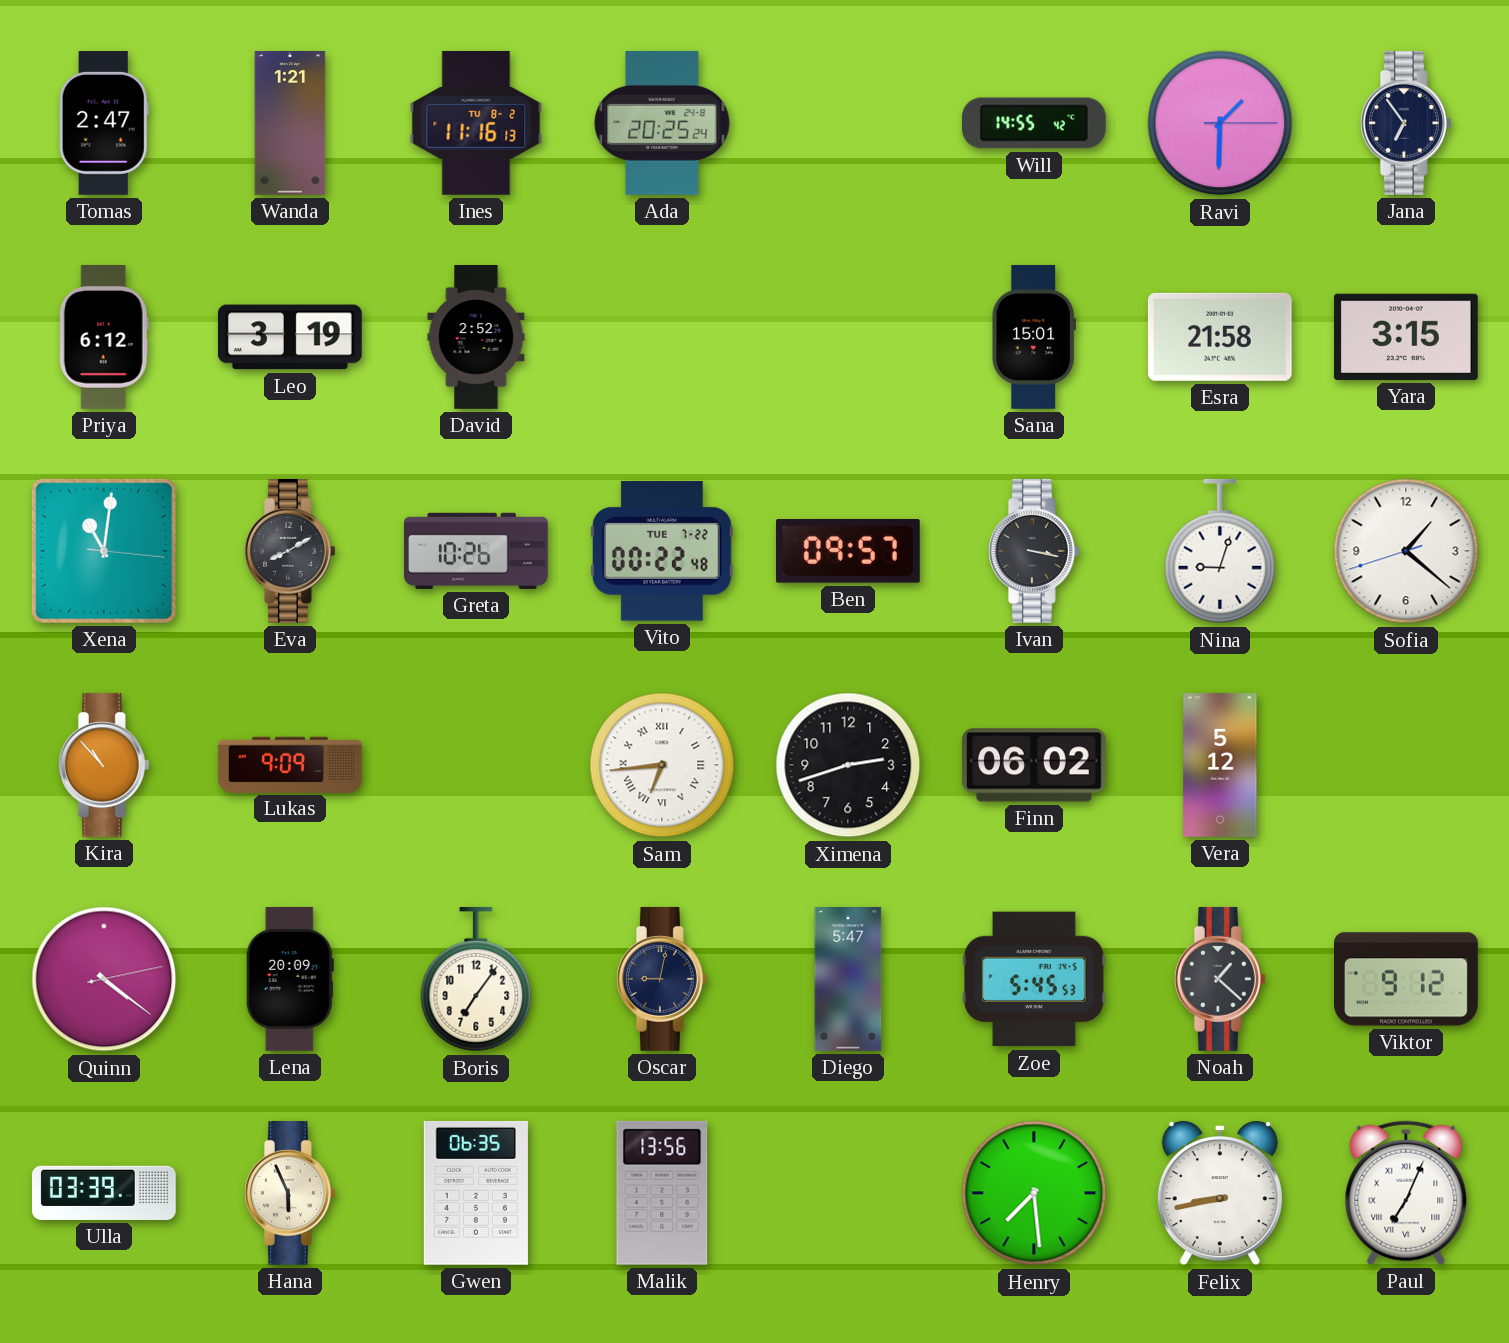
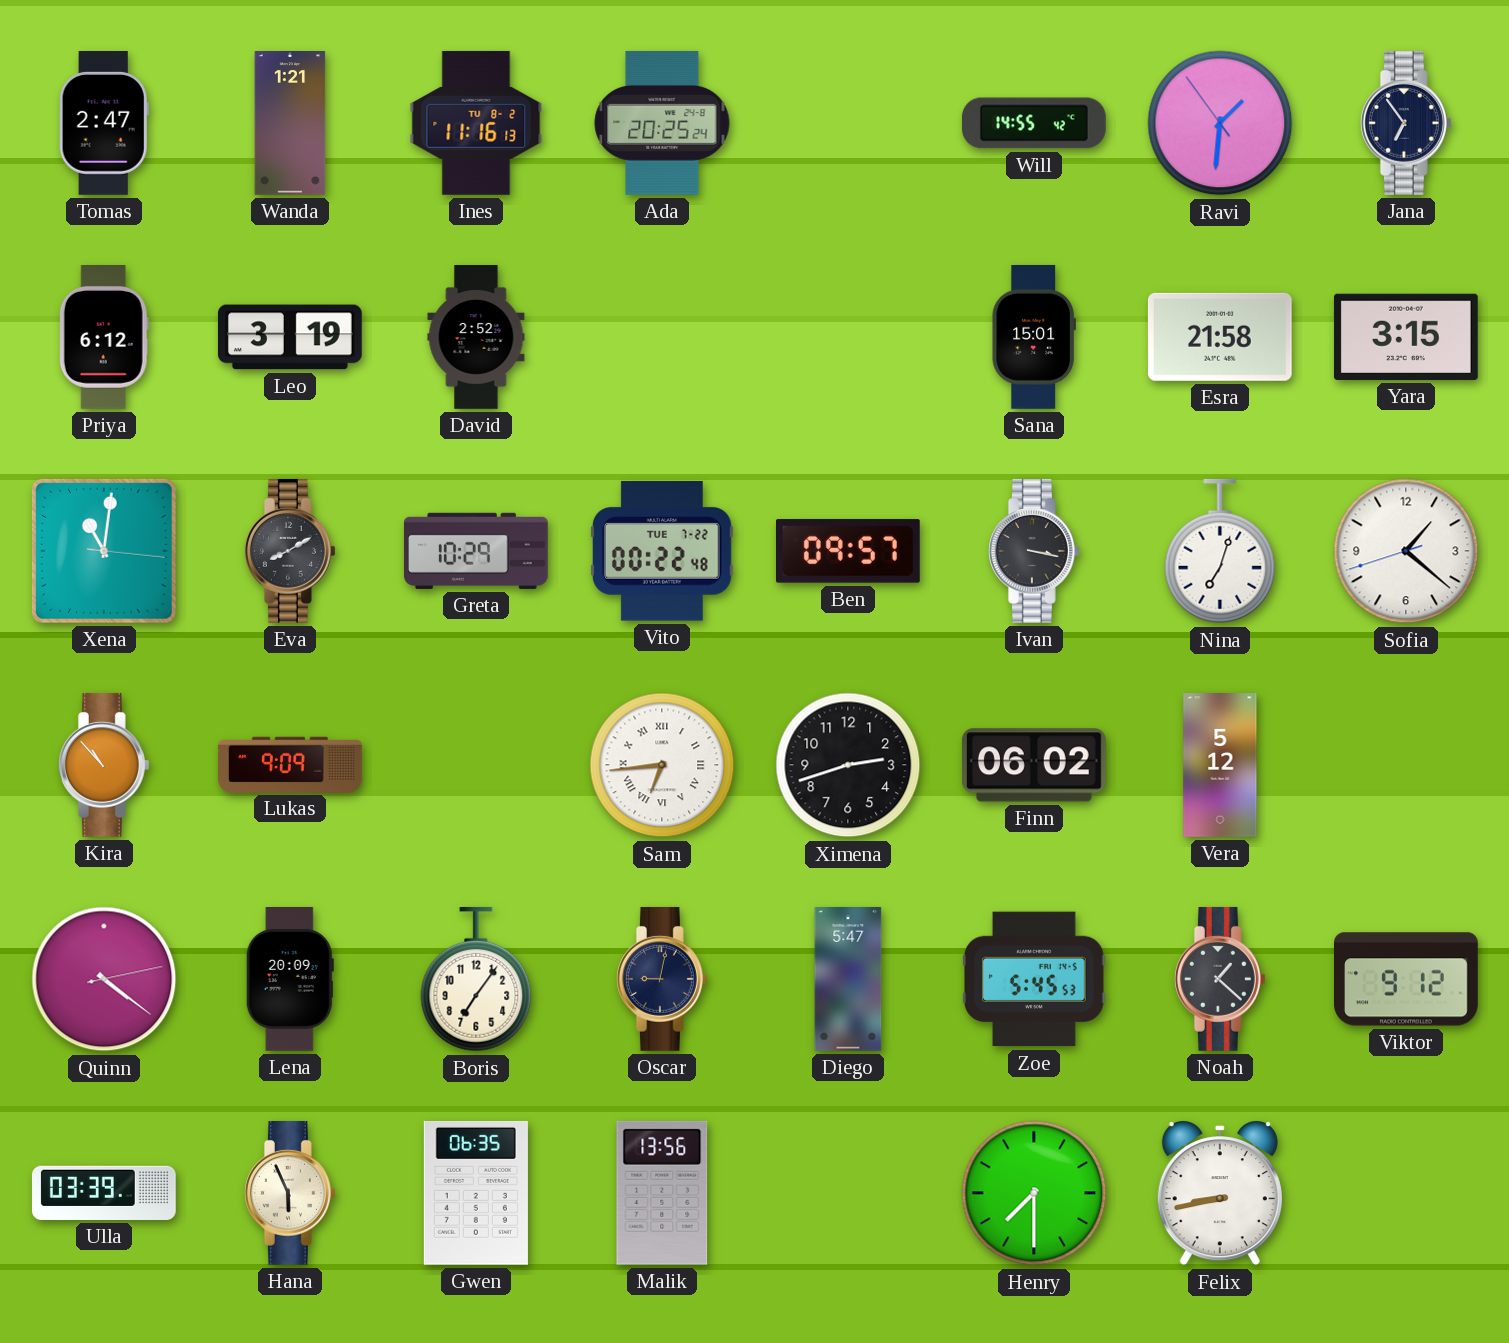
Ravi: 1:30:15 -> 1:30:54 (1220, 123)
Greta: 10:26 -> 10:29 (476, 551)
Nina: 9:03 -> 7:03 (1220, 551)
Henry: 7:29 -> 7:30 (1034, 1193)
Paul: 7:04 -> none (1406, 1193)
